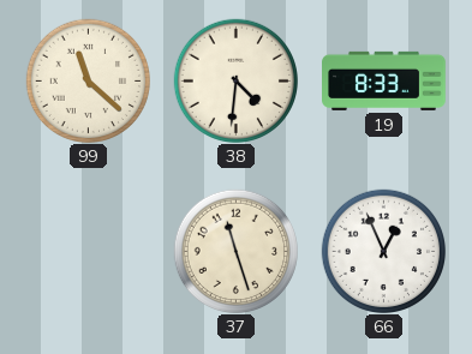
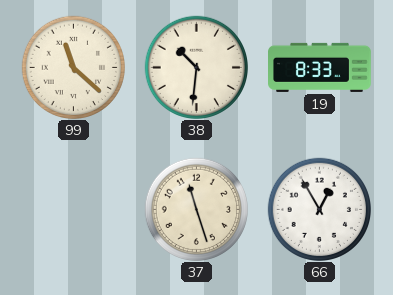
38: 4:31 -> 10:31 (196, 67)
66: 12:56 -> 12:55 (319, 209)
